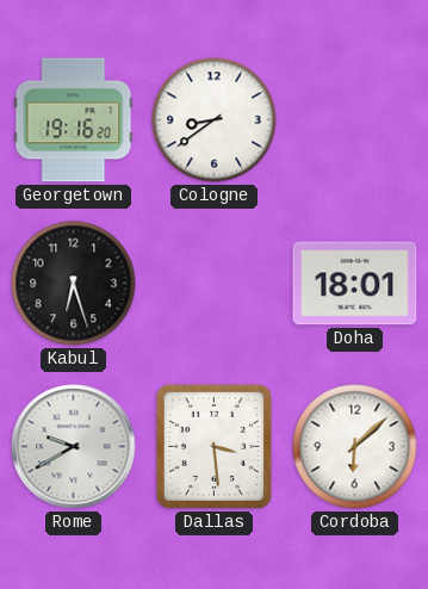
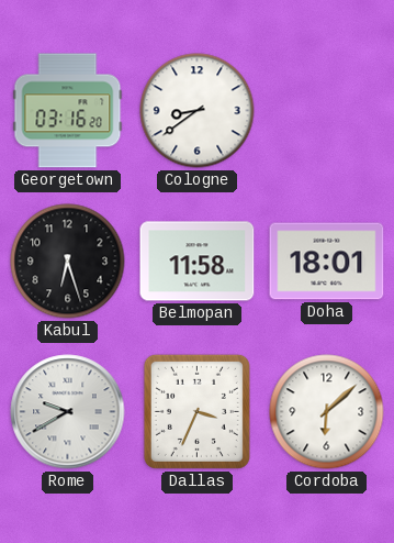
Georgetown: 19:16 -> 03:16 (68, 111)
Belmopan: none -> 11:58 (198, 262)
Dallas: 3:29 -> 3:34 (196, 411)
